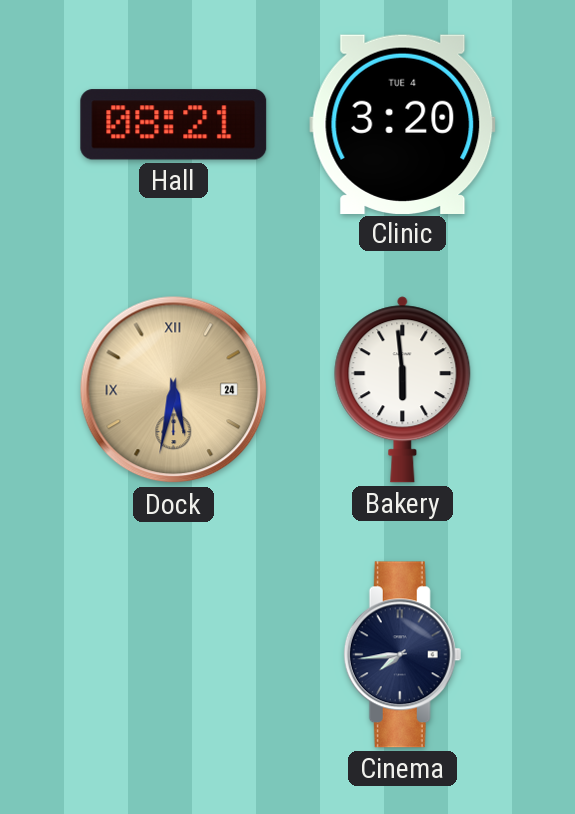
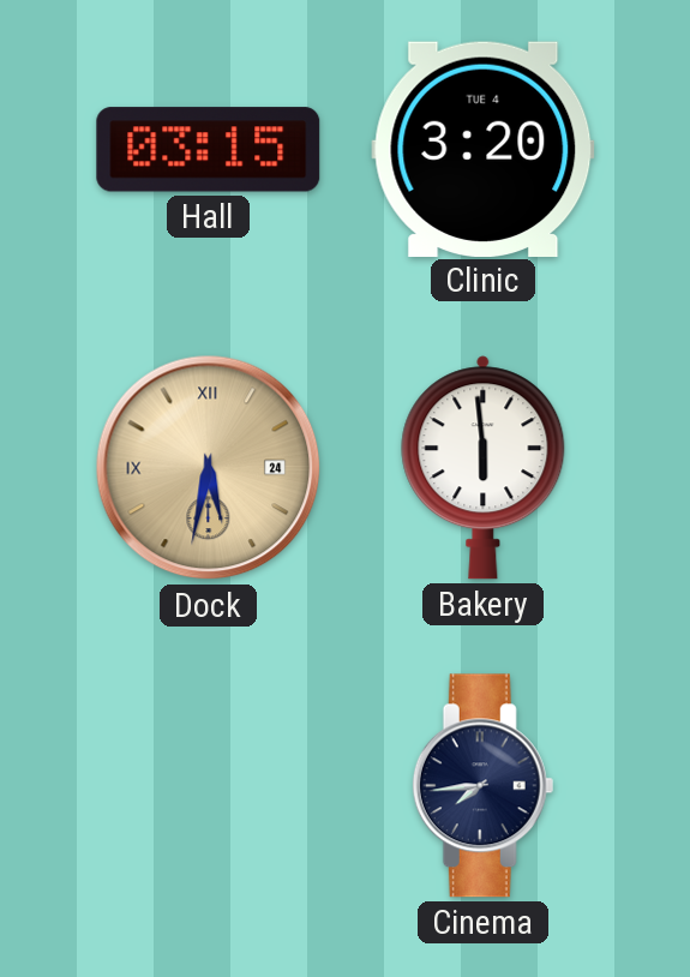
Hall: 08:21 -> 03:15 (209, 150)
